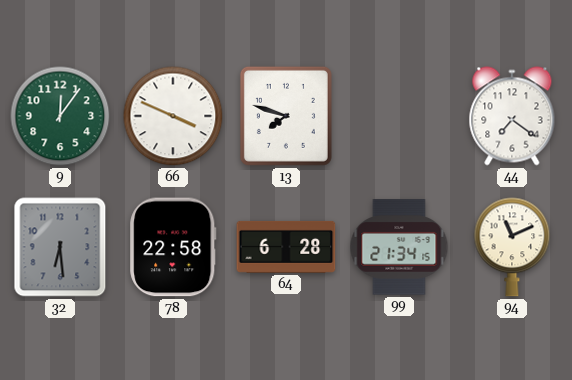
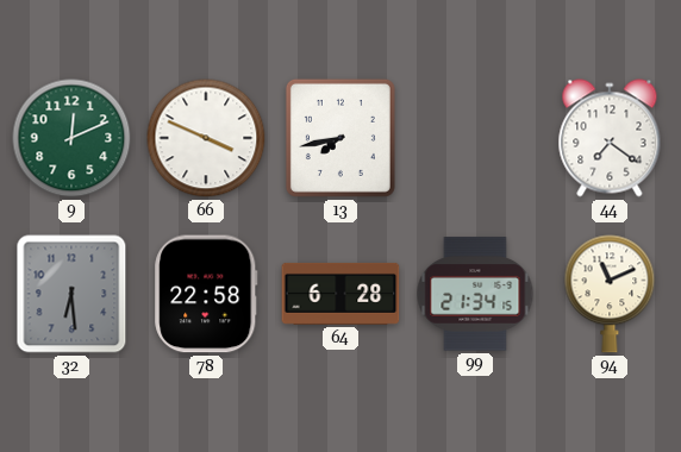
9: 12:06 -> 12:11 (71, 138)
13: 7:48 -> 7:43 (340, 138)
